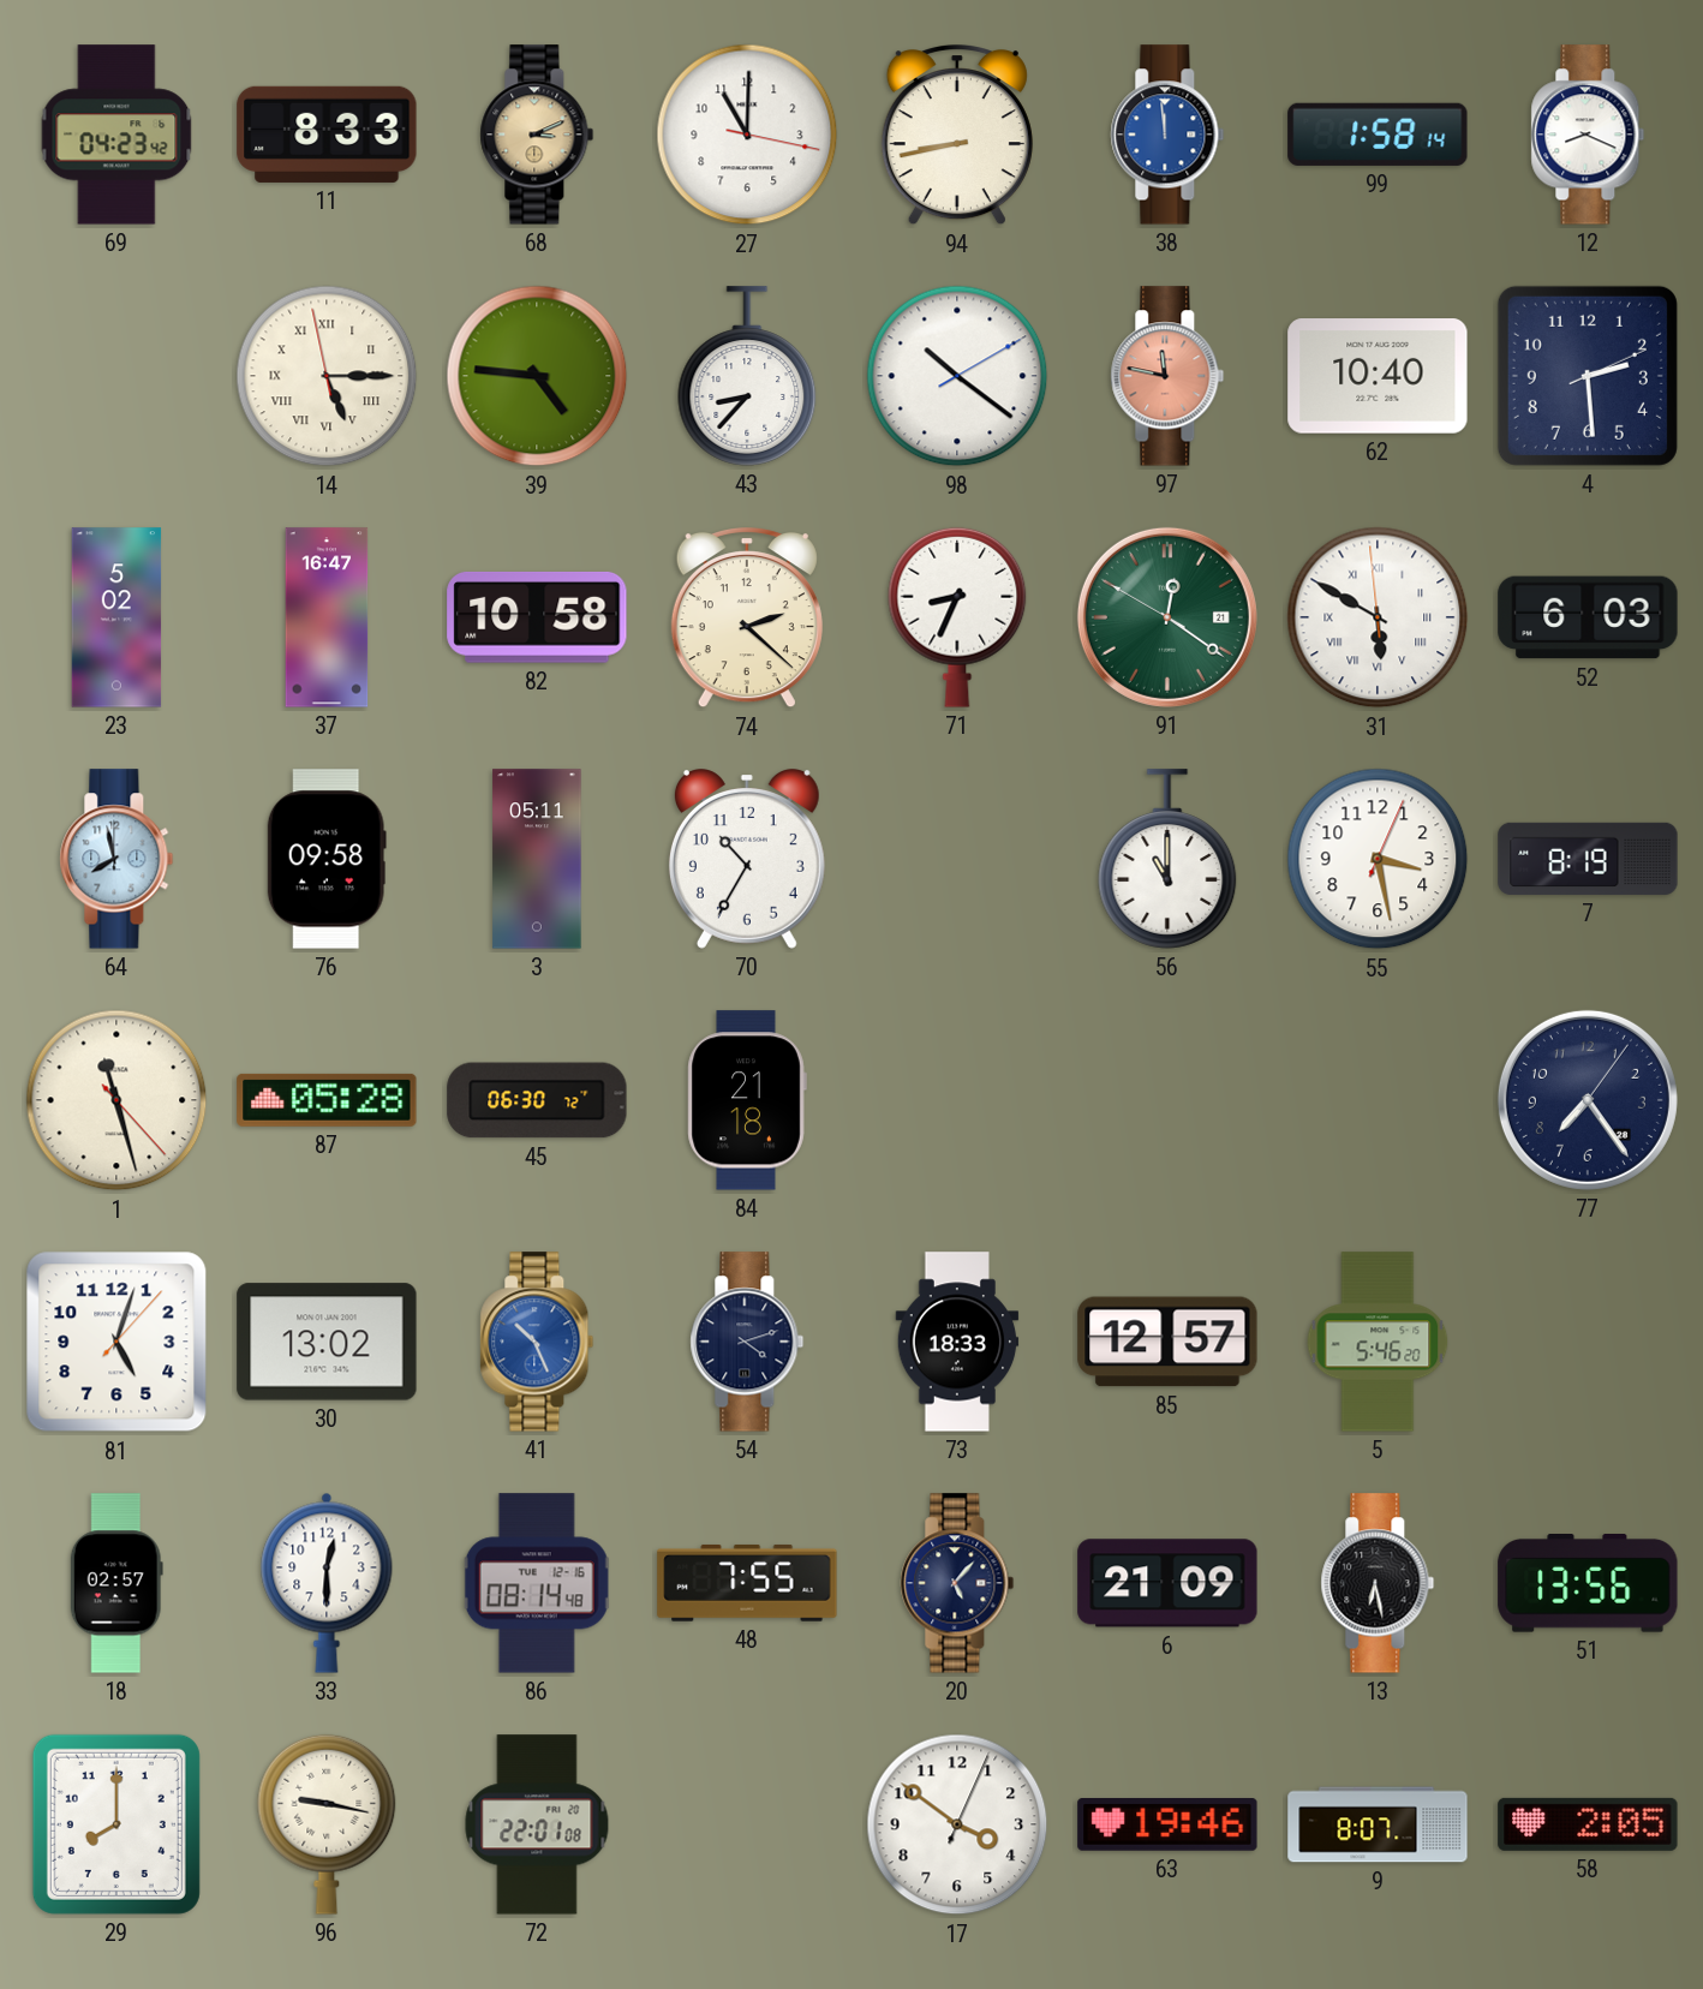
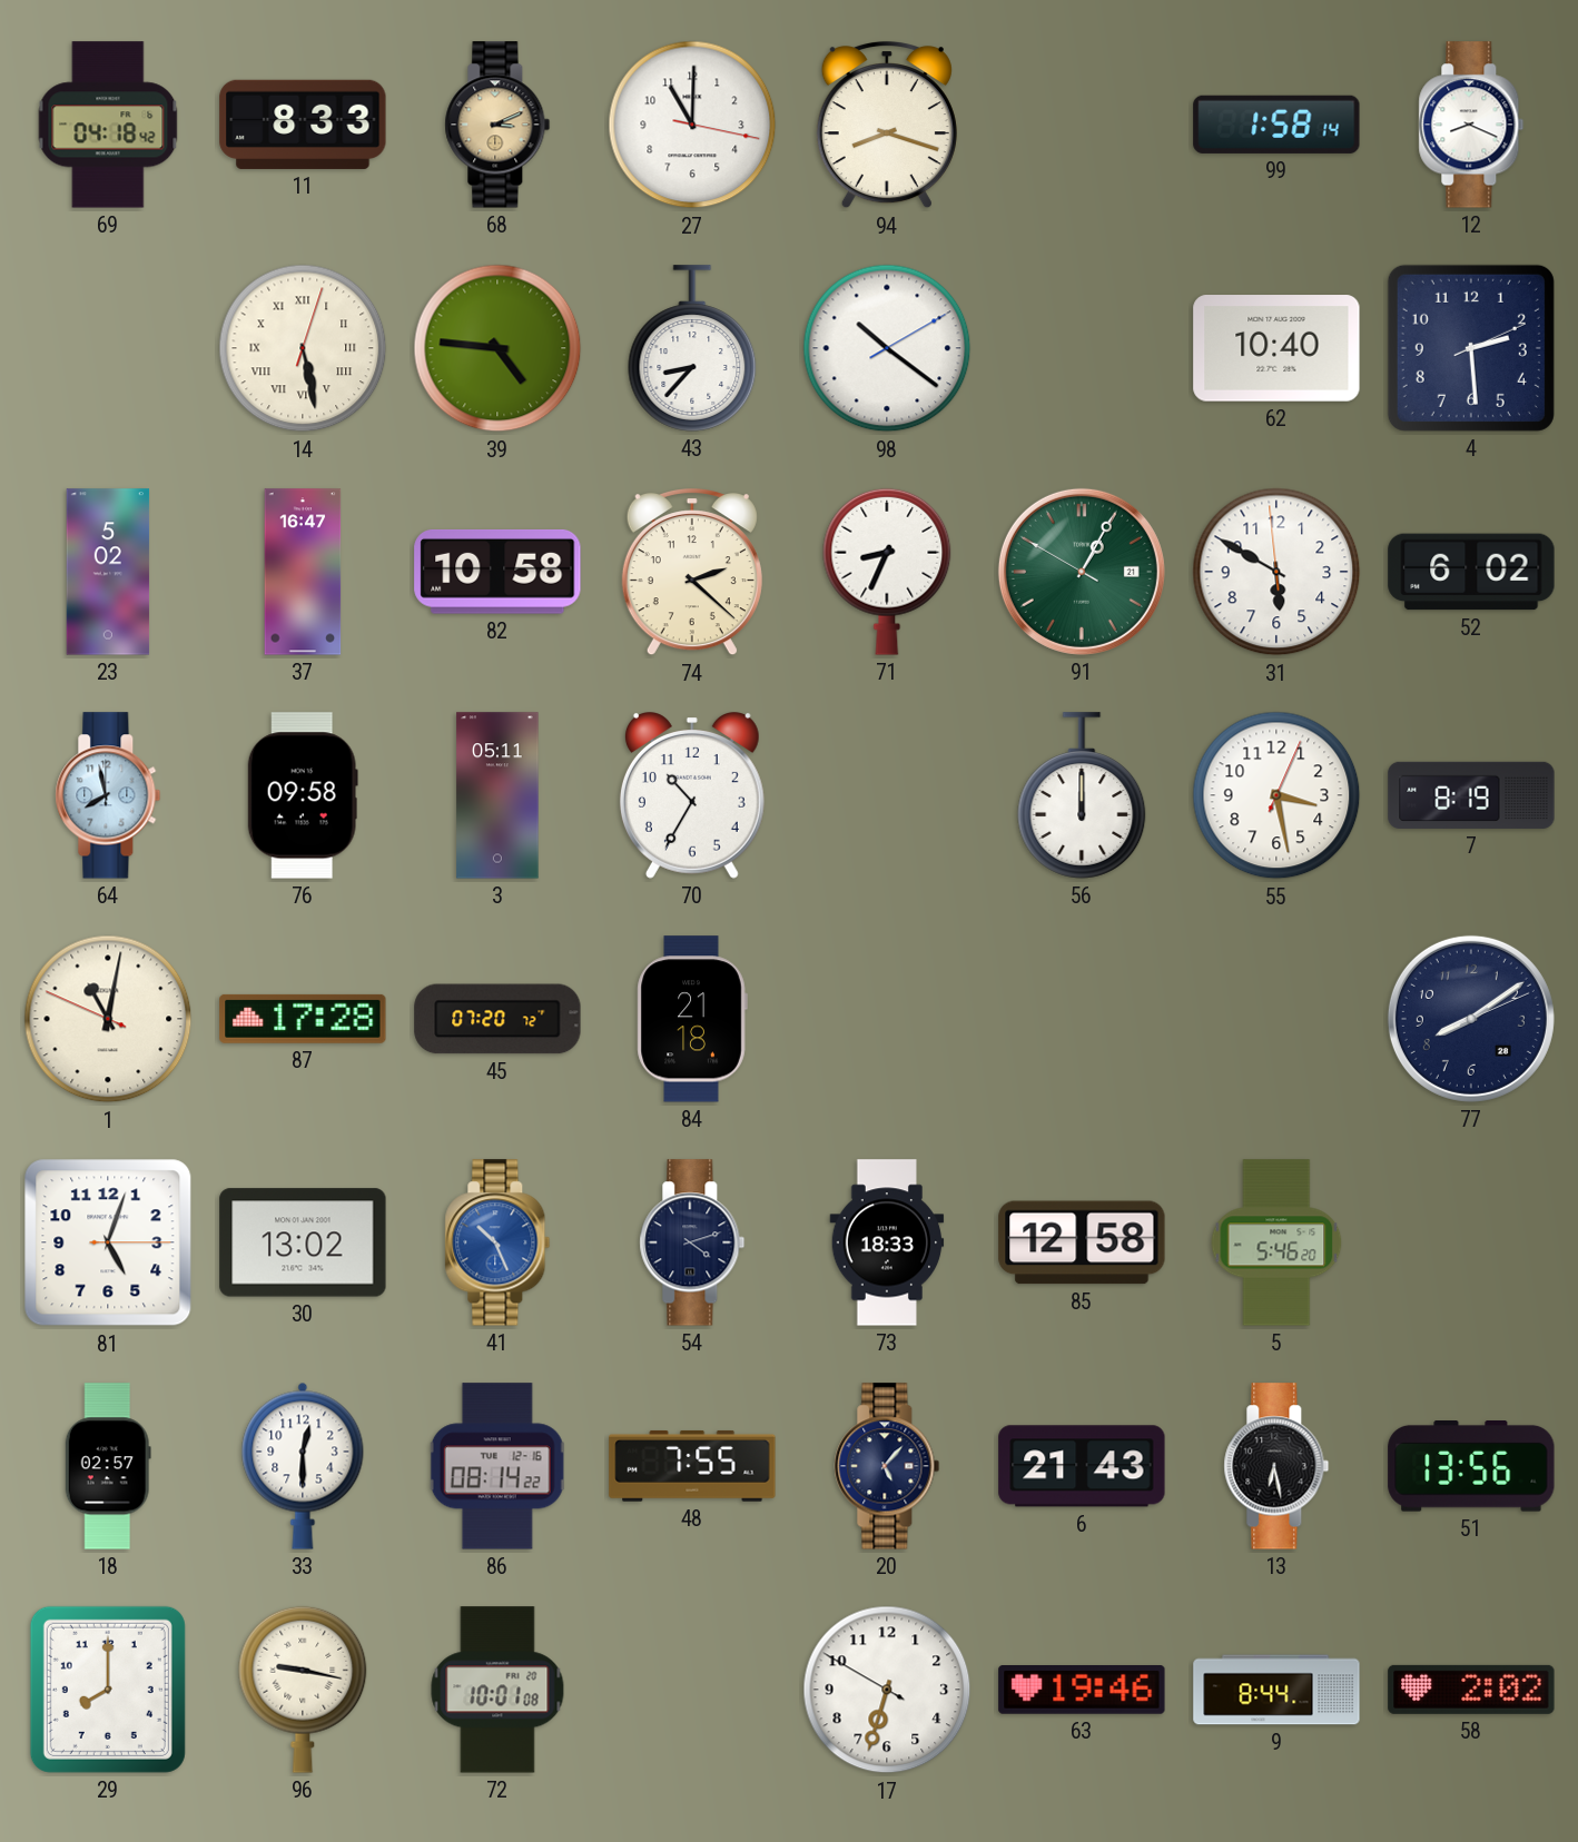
69: 04:23 -> 04:18 (108, 125)
94: 8:43 -> 8:18 (887, 126)
38: 11:59 -> none (1167, 135)
14: 5:14 -> 5:28 (303, 348)
97: 11:47 -> none (1167, 376)
91: 12:20 -> 1:04 (1082, 572)
31 numerals: Roman -> Arabic (1276, 572)
52: 6:03 -> 6:02 (1471, 572)
56: 11:00 -> 12:00 (1082, 795)
1: 11:27 -> 11:01 (108, 1019)
87: 05:28 -> 17:28 (303, 1019)
45: 06:30 -> 07:20 (497, 1019)
77: 7:24 -> 8:09 (1471, 1019)
81: 5:03:07 -> 5:03:15 (108, 1242)
85: 12:57 -> 12:58 (1082, 1242)
86: 08:14:48 -> 08:14:22 (497, 1466)
6: 21:09 -> 21:43 (1082, 1466)
72: 22:01 -> 10:01 (497, 1690)
17: 3:51 -> 6:32 (887, 1690)
9: 8:07 -> 8:44 (1276, 1690)
58: 2:05 -> 2:02 (1471, 1690)
